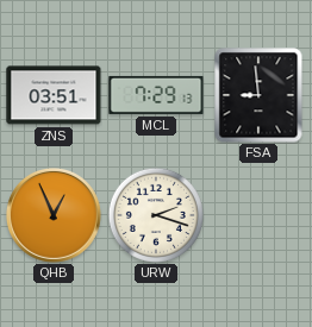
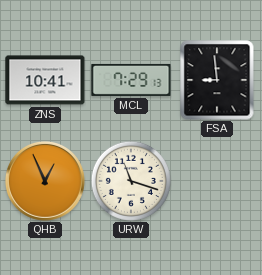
ZNS: 03:51 -> 10:41 (45, 80)
URW: 2:18 -> 11:18 (131, 181)
